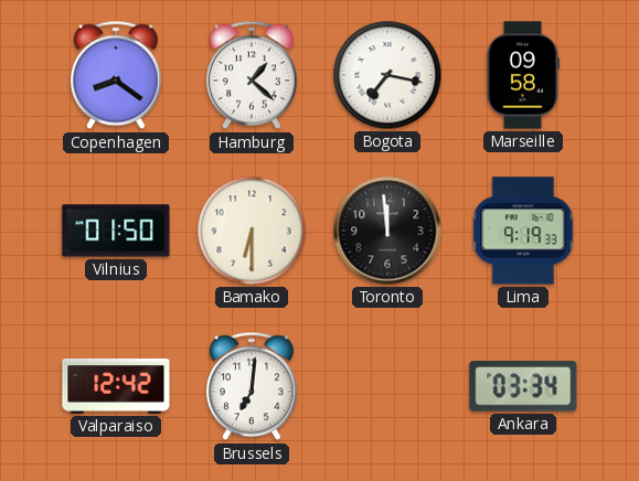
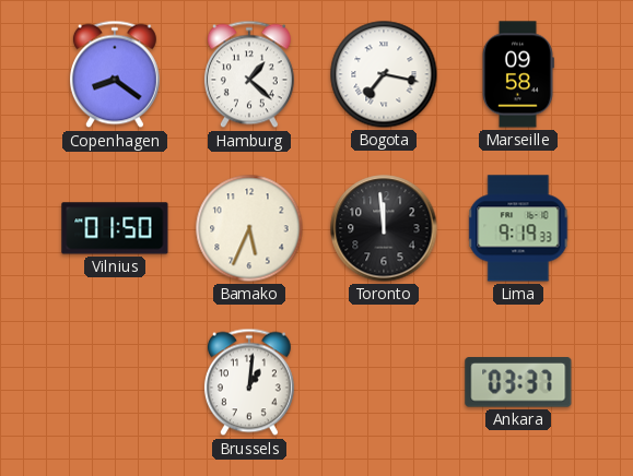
Bamako: 6:30 -> 5:34 (249, 228)
Valparaiso: 12:42 -> none (116, 386)
Brussels: 7:01 -> 1:01 (249, 382)
Ankara: 03:34 -> 03:37 (518, 382)
